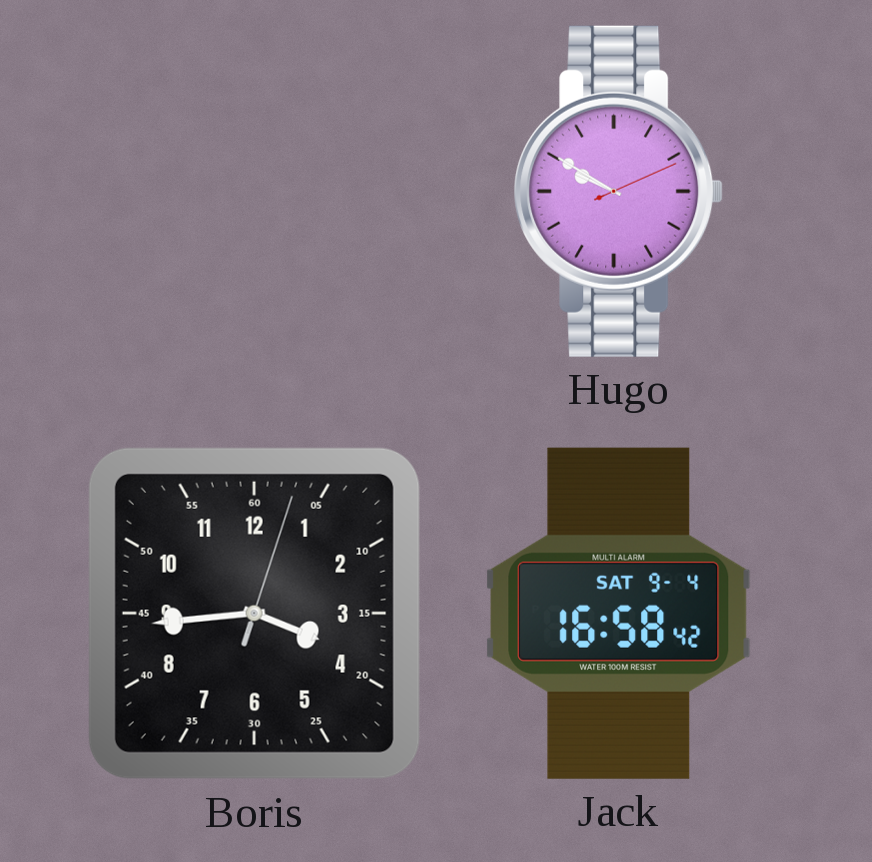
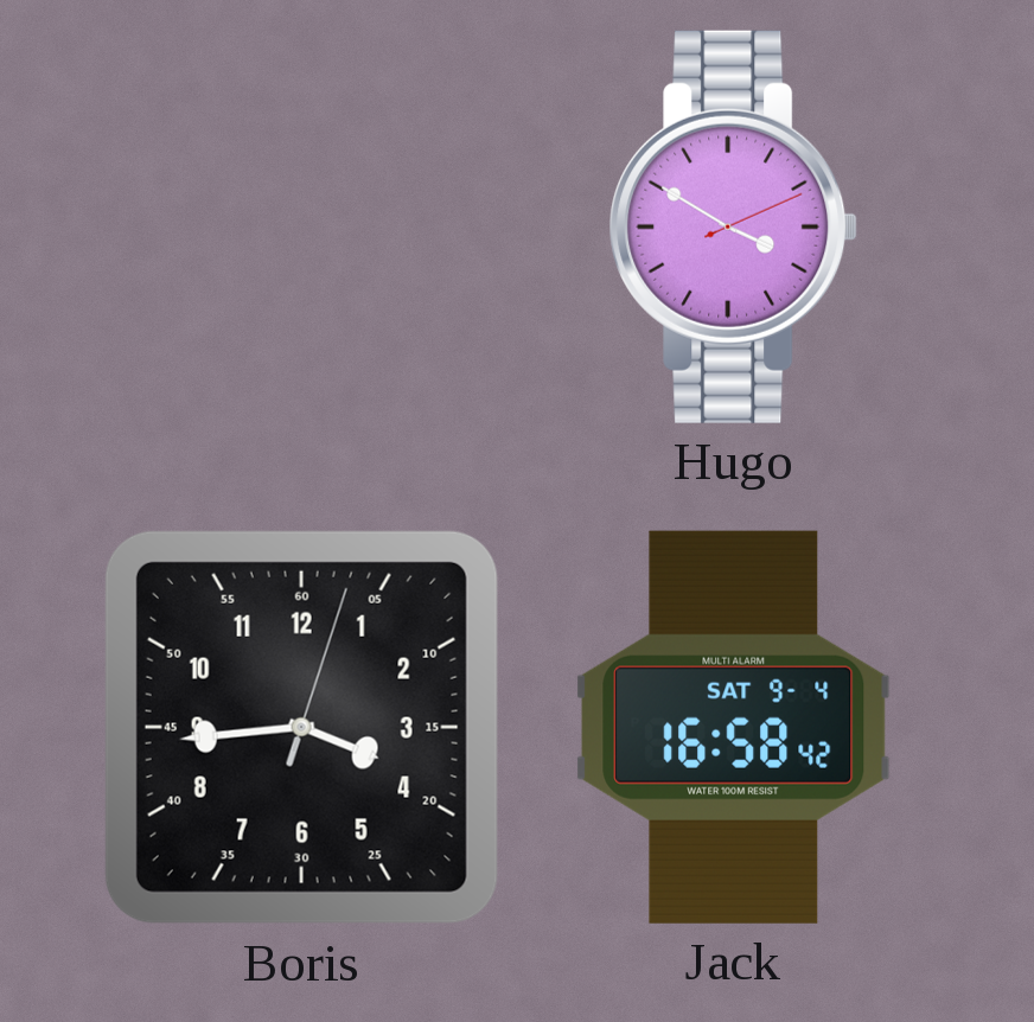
Hugo: 9:50 -> 3:50 (734, 226)
